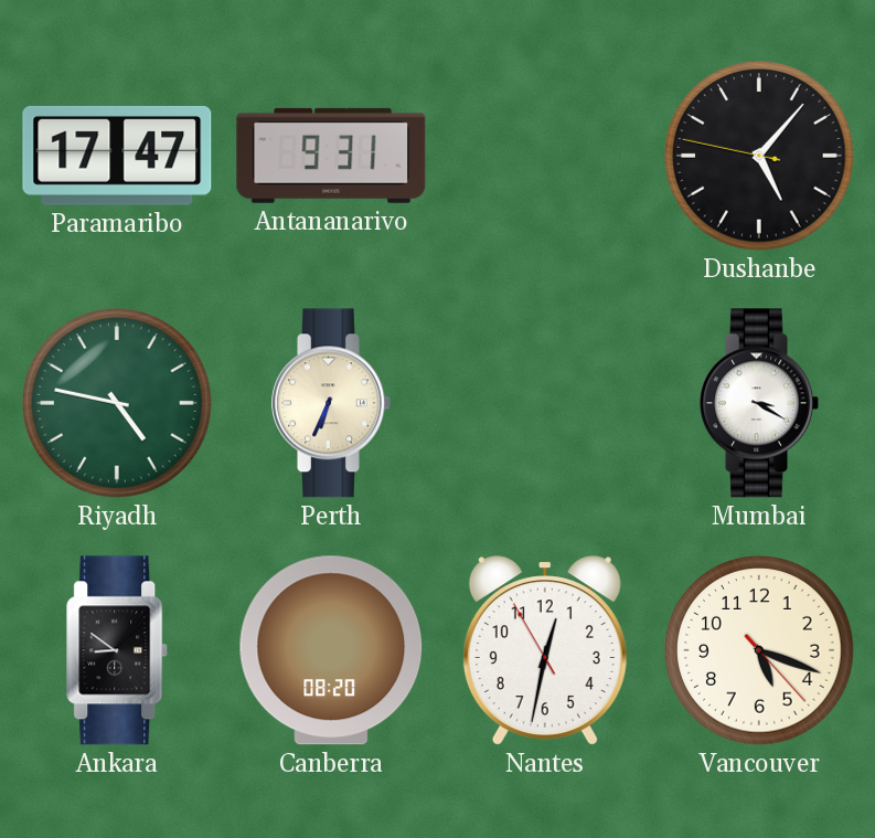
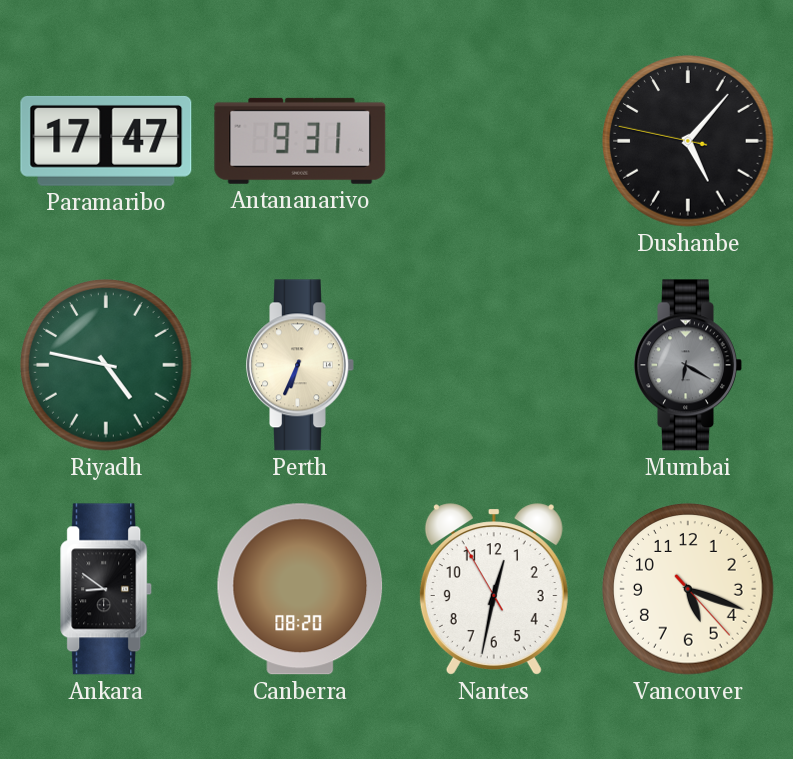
Mumbai: 3:20 -> 6:20 (688, 365)
Mumbai dial: white -> grey (688, 365)
